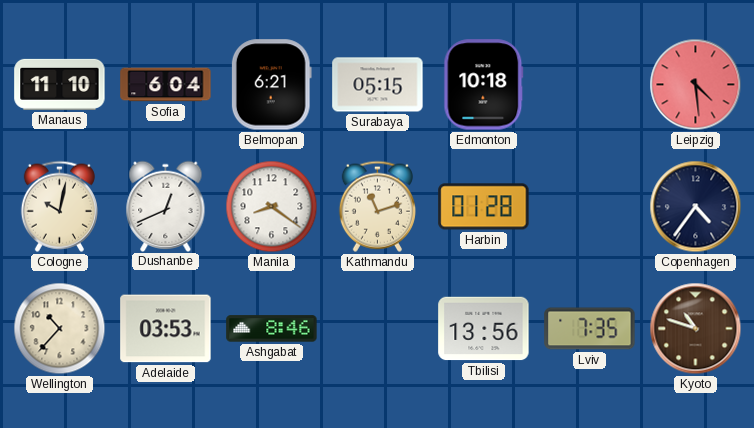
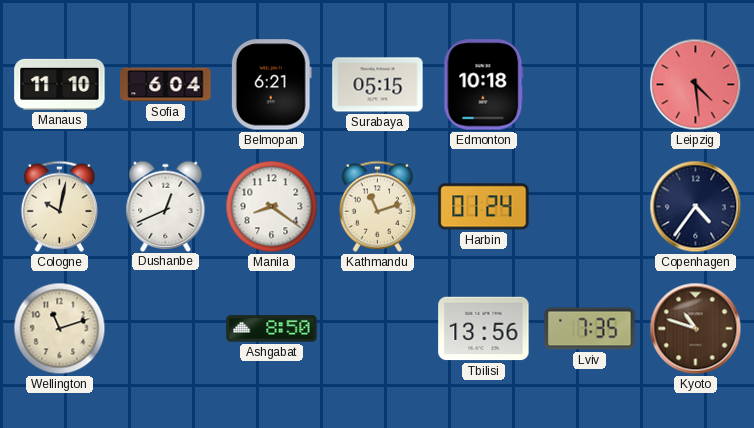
Harbin: 01:28 -> 01:24 (484, 207)
Wellington: 10:37 -> 11:12 (60, 329)
Adelaide: 03:53 -> none (166, 329)
Ashgabat: 8:46 -> 8:50 (272, 329)
